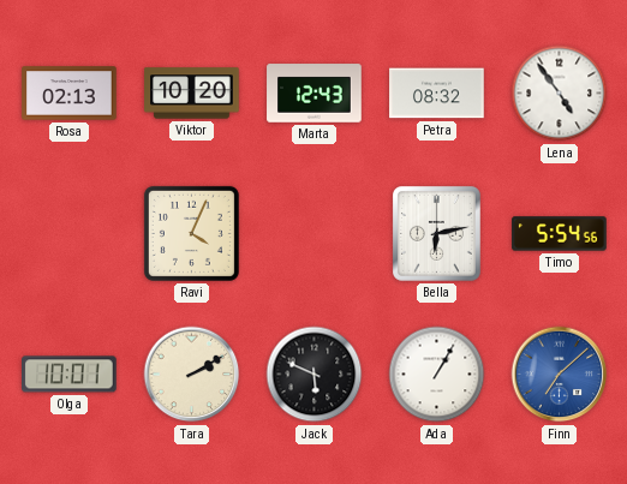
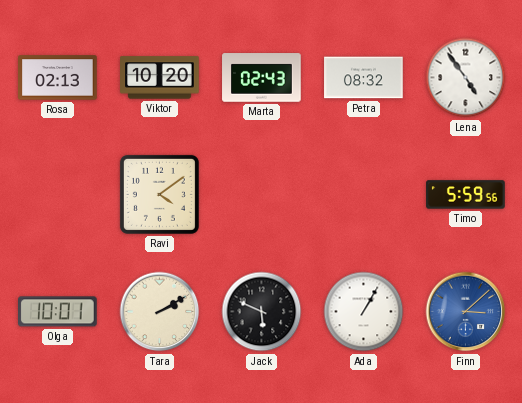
Marta: 12:43 -> 02:43 (262, 78)
Ravi: 4:04 -> 4:09 (159, 194)
Bella: 6:13 -> none (436, 234)
Timo: 5:54 -> 5:59 (466, 195)
Finn: 7:08 -> 3:08 (466, 312)
